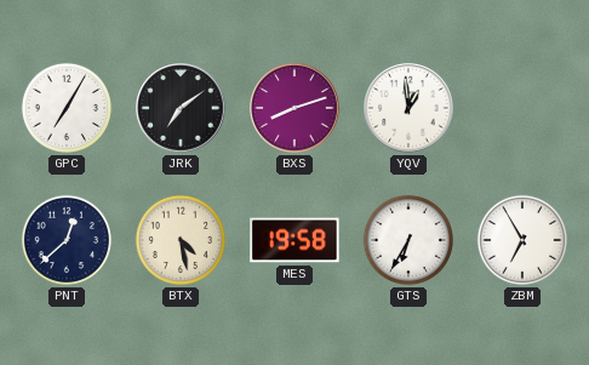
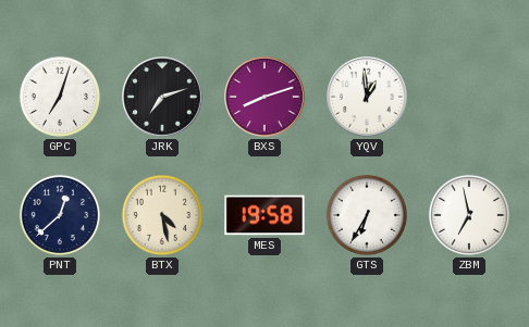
GPC: 7:05 -> 7:03 (60, 97)
JRK: 7:09 -> 7:12 (162, 97)
ZBM: 6:55 -> 6:58 (469, 215)
